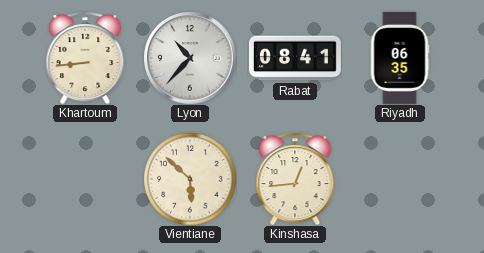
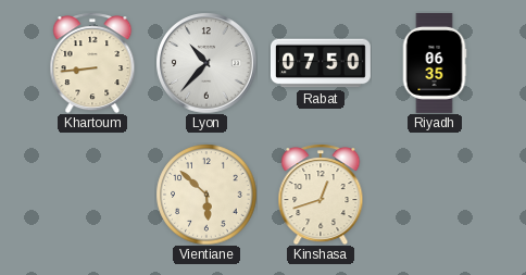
Rabat: 08:41 -> 07:50 (321, 63)
Kinshasa: 12:44 -> 12:42 (321, 195)
